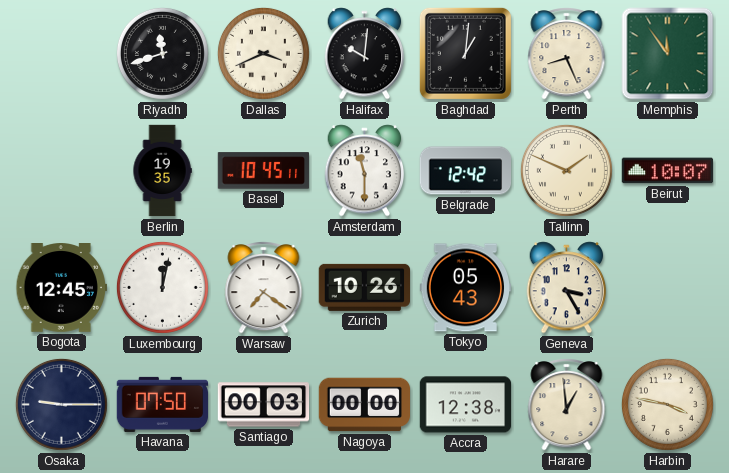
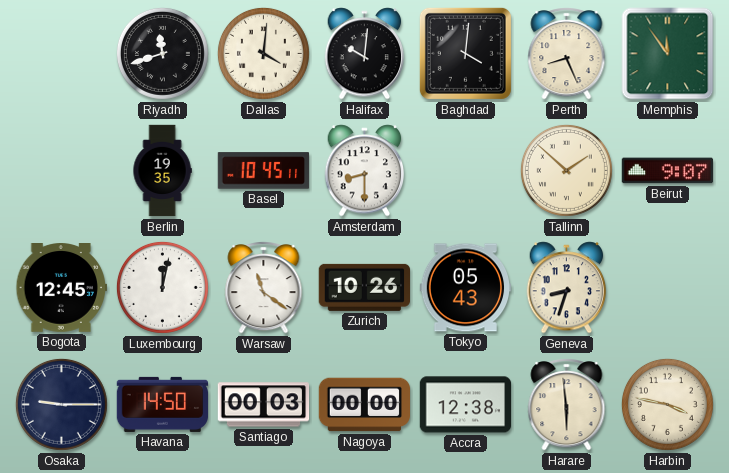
Dallas: 3:41 -> 4:01 (263, 53)
Baghdad: 1:01 -> 4:01 (465, 53)
Amsterdam: 11:30 -> 8:30 (365, 171)
Belgrade: 12:42 -> none (466, 171)
Tallinn: 1:49 -> 1:52 (566, 170)
Beirut: 10:07 -> 9:07 (668, 171)
Warsaw: 7:21 -> 11:21 (264, 288)
Geneva: 3:25 -> 8:33 (567, 288)
Havana: 07:50 -> 14:50 (163, 404)
Harare: 12:59 -> 5:59 (567, 405)
